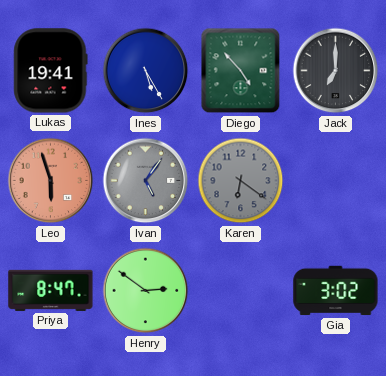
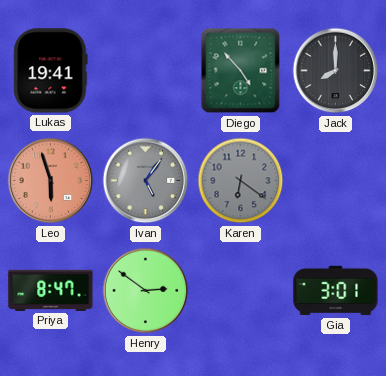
Ines: 5:25 -> none (146, 71)
Jack: 7:00 -> 8:00 (336, 71)
Gia: 3:02 -> 3:01 (336, 291)
